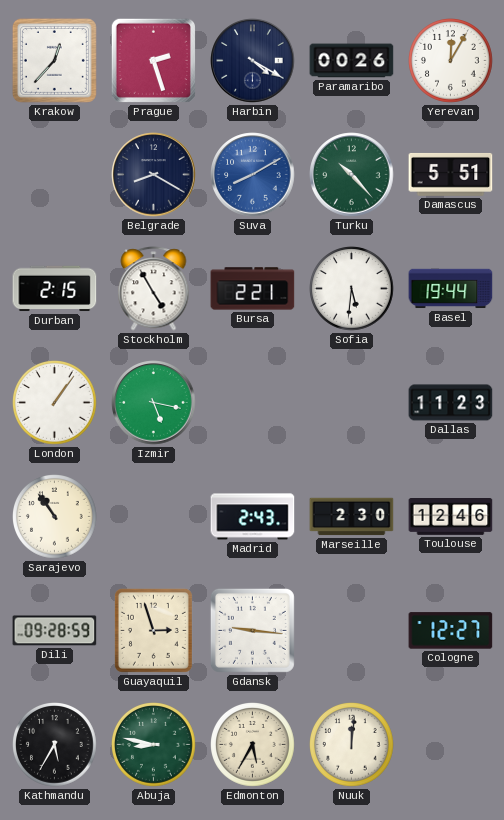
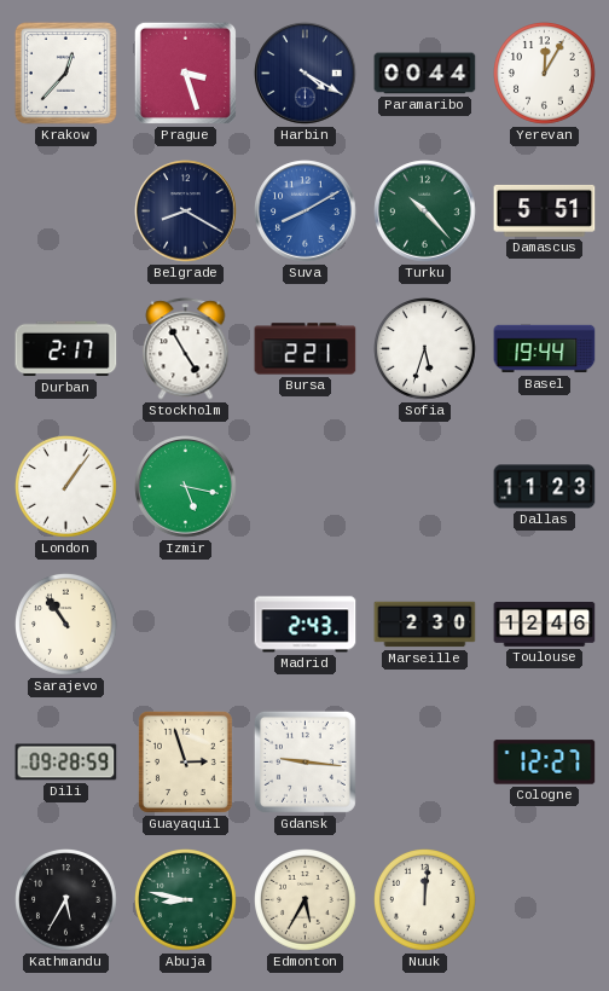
Prague: 2:27 -> 3:27 (185, 73)
Paramaribo: 00:26 -> 00:44 (425, 74)
Durban: 2:15 -> 2:17 (66, 349)
Sofia: 5:31 -> 5:33 (425, 349)
